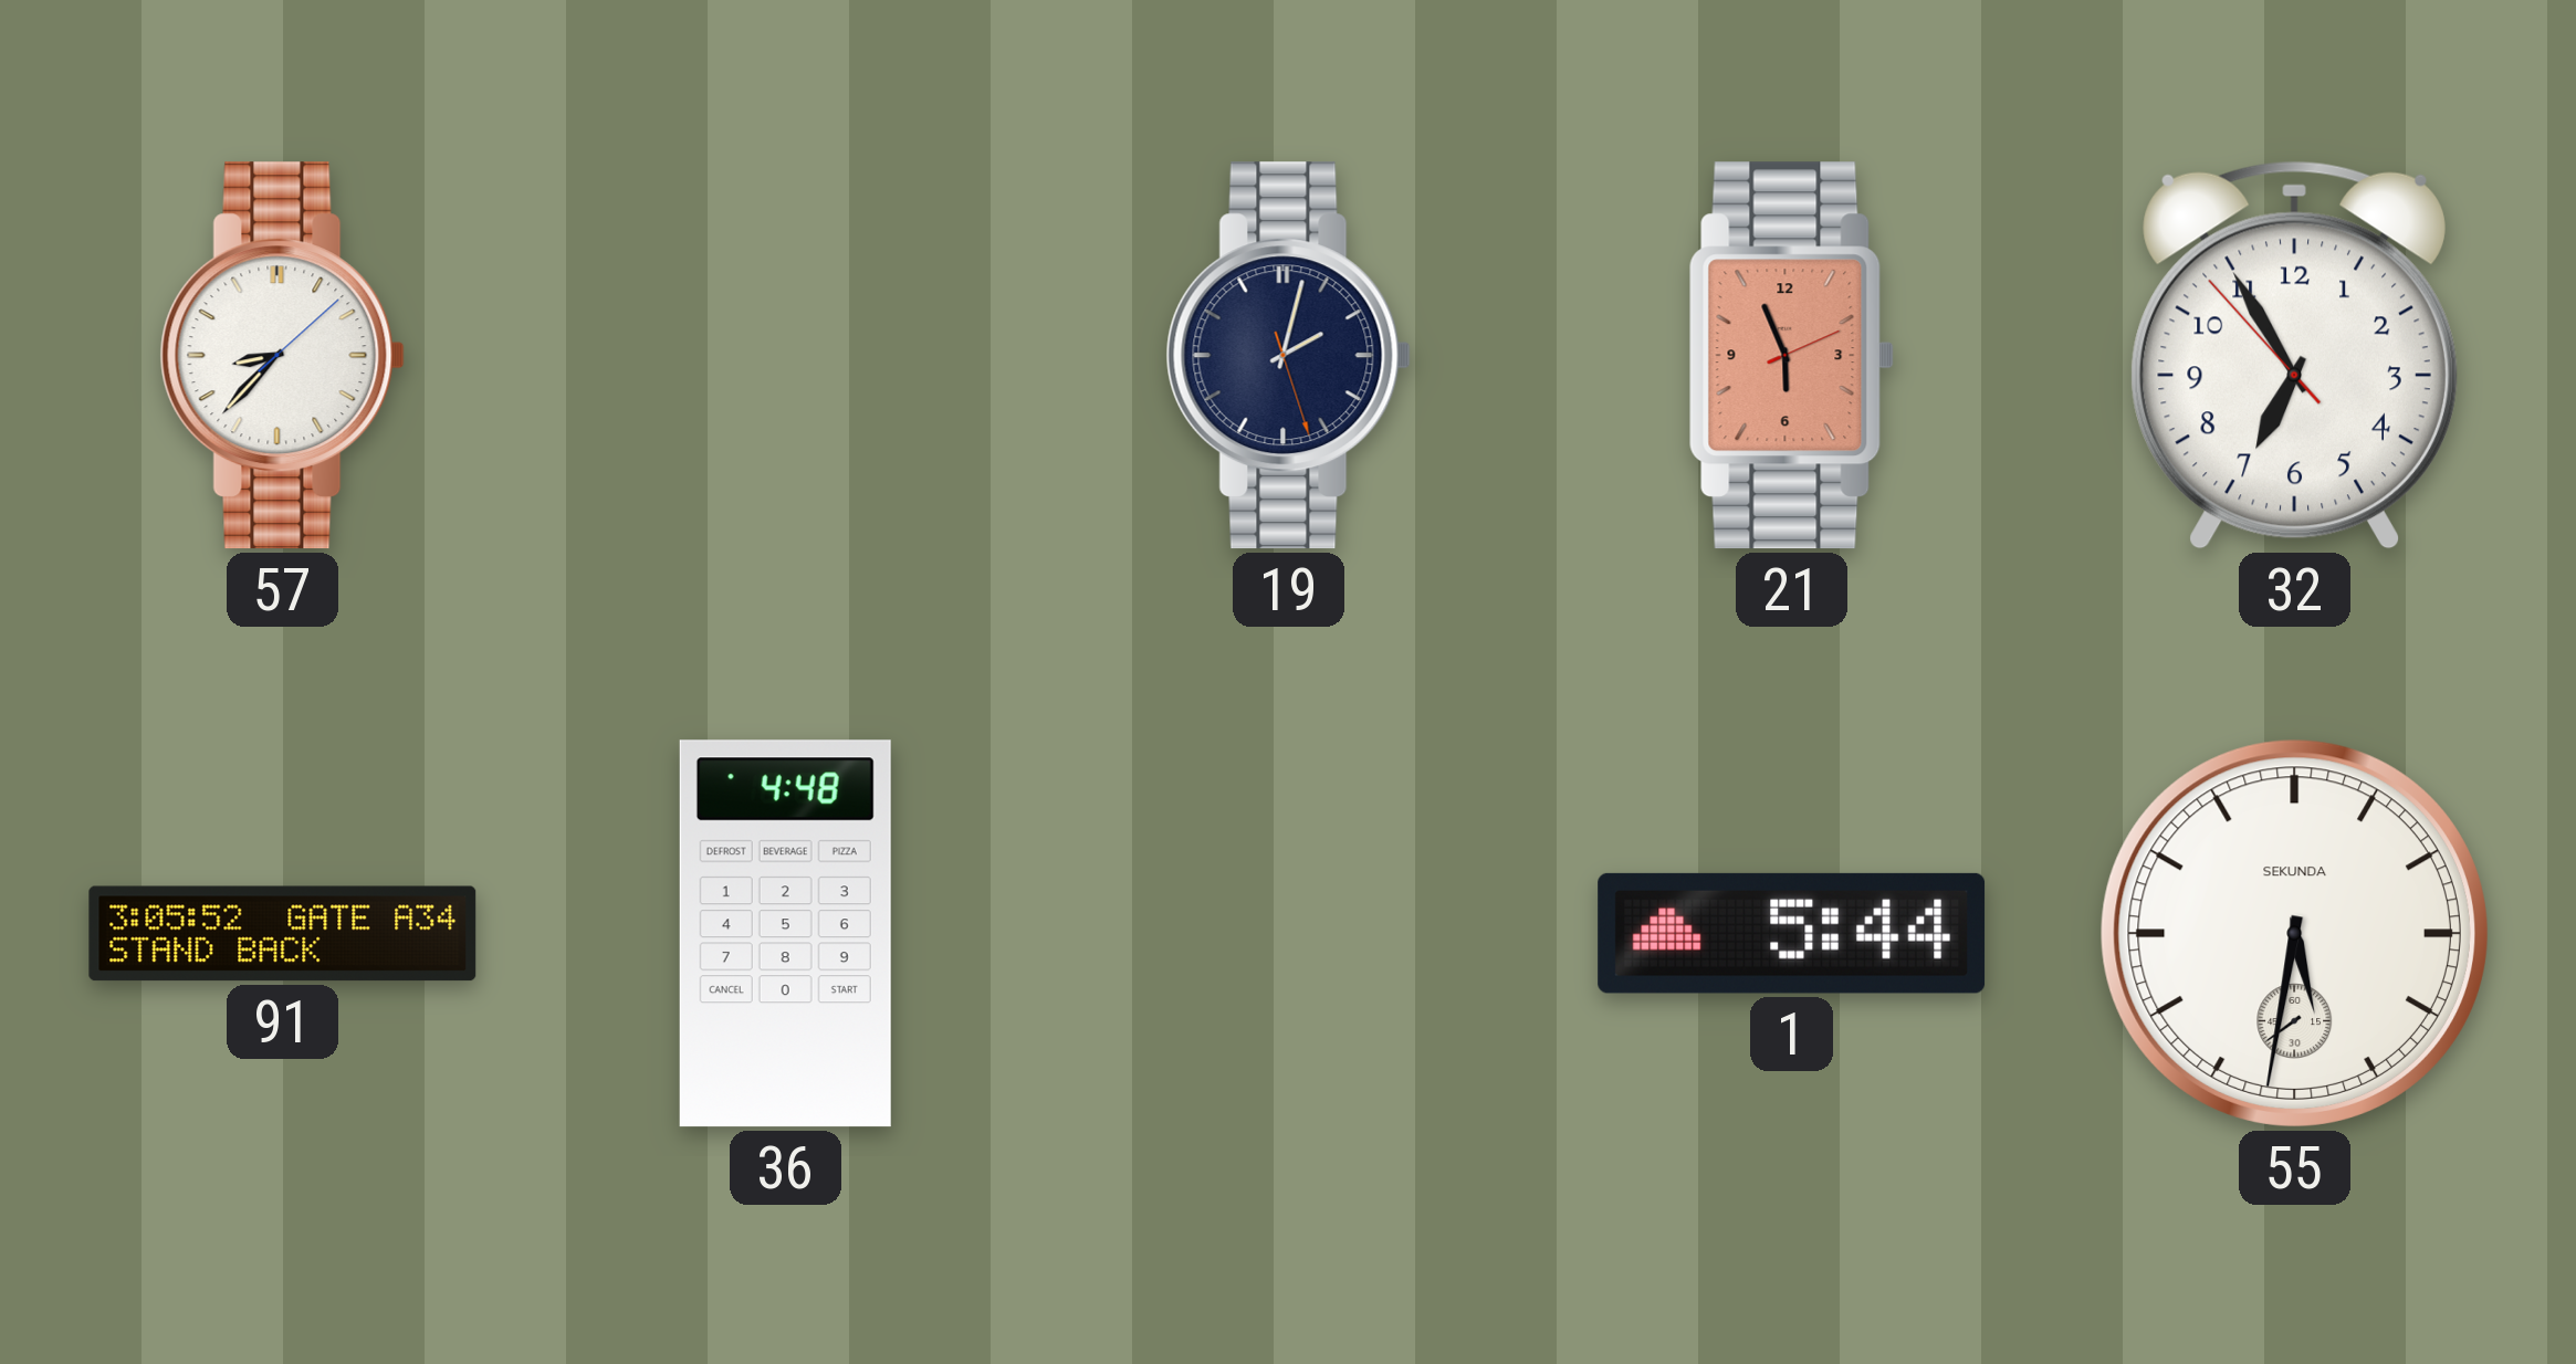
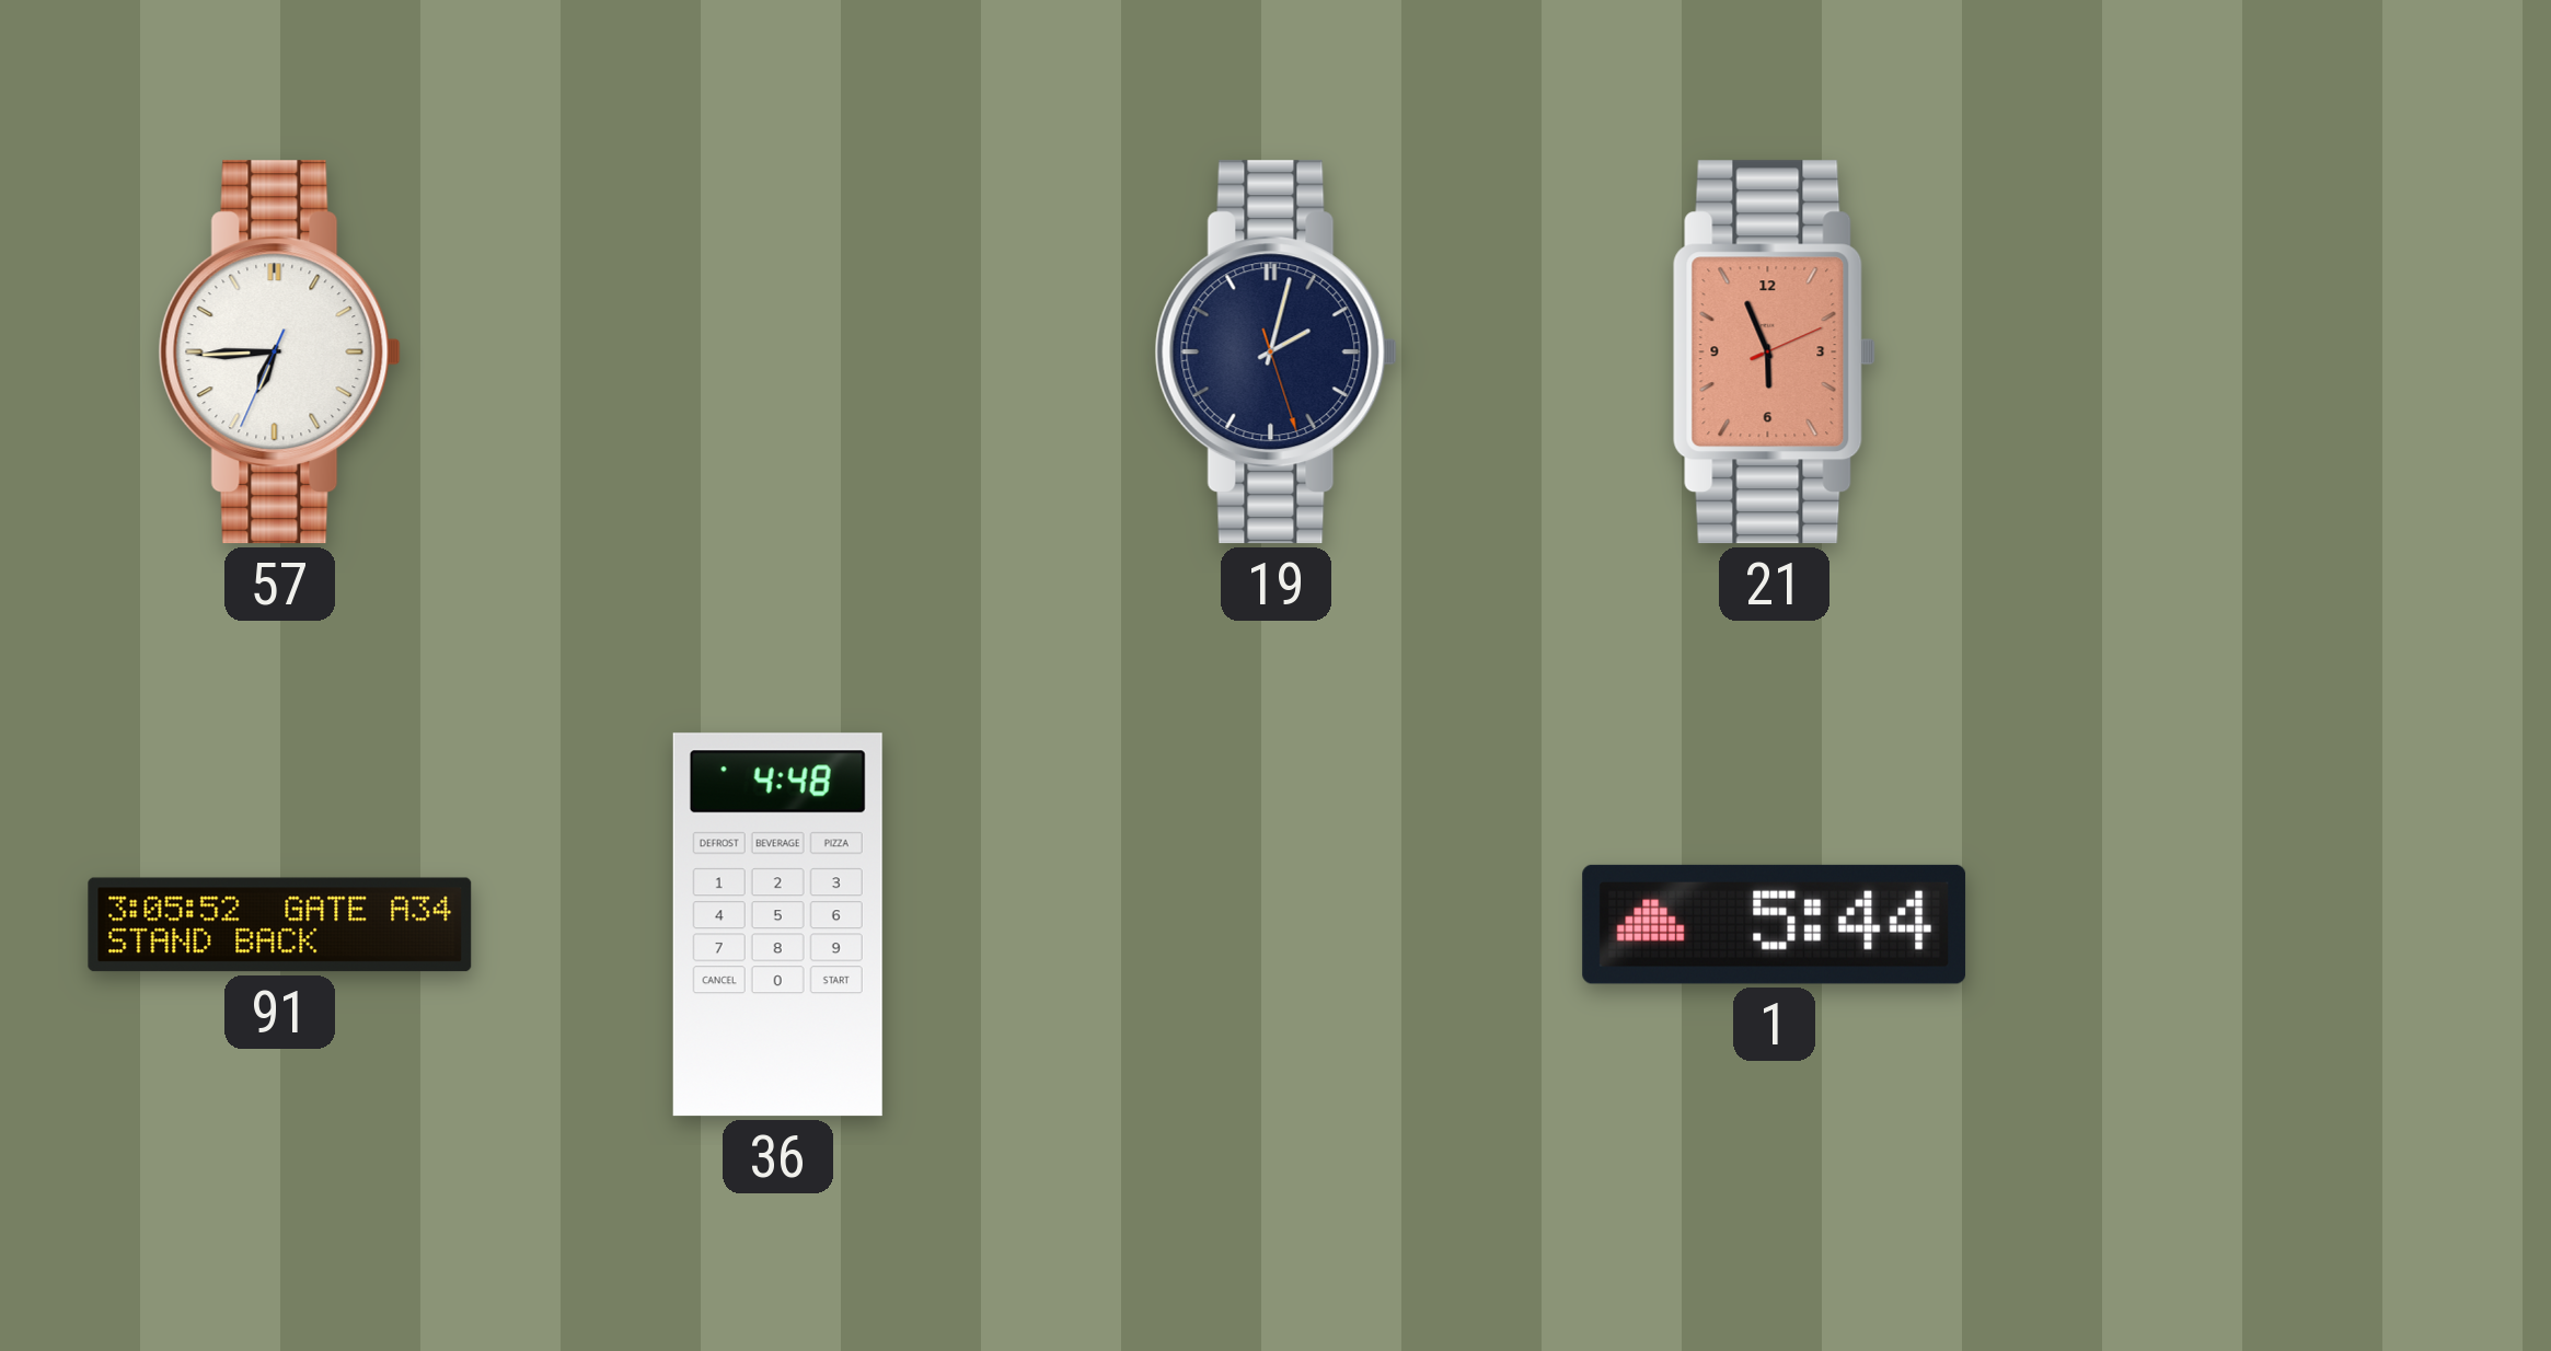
57: 8:37 -> 6:44 (279, 353)
32: 6:54 -> none (2294, 355)
55: 5:31 -> none (2294, 933)
